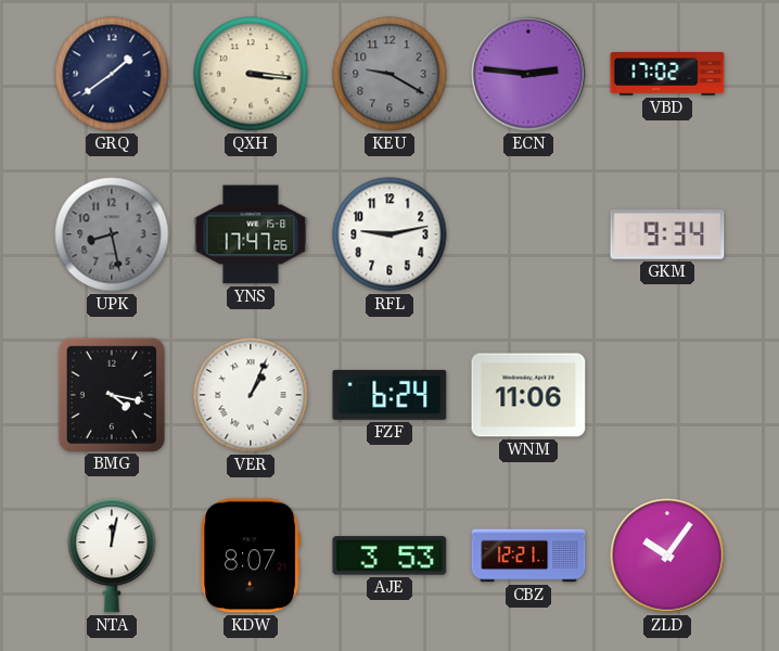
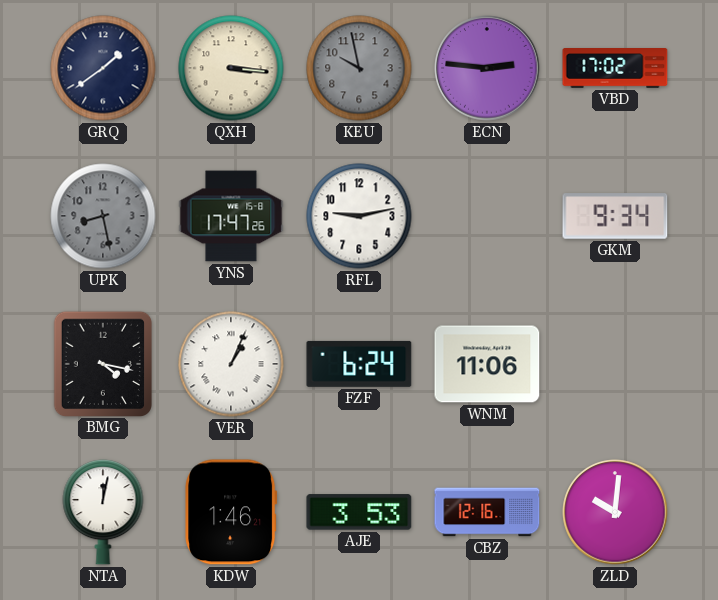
KEU: 9:20 -> 9:58 (359, 68)
KDW: 8:07 -> 1:46 (232, 512)
CBZ: 12:21 -> 12:16 (487, 512)
ZLD: 10:06 -> 10:01 (615, 512)
